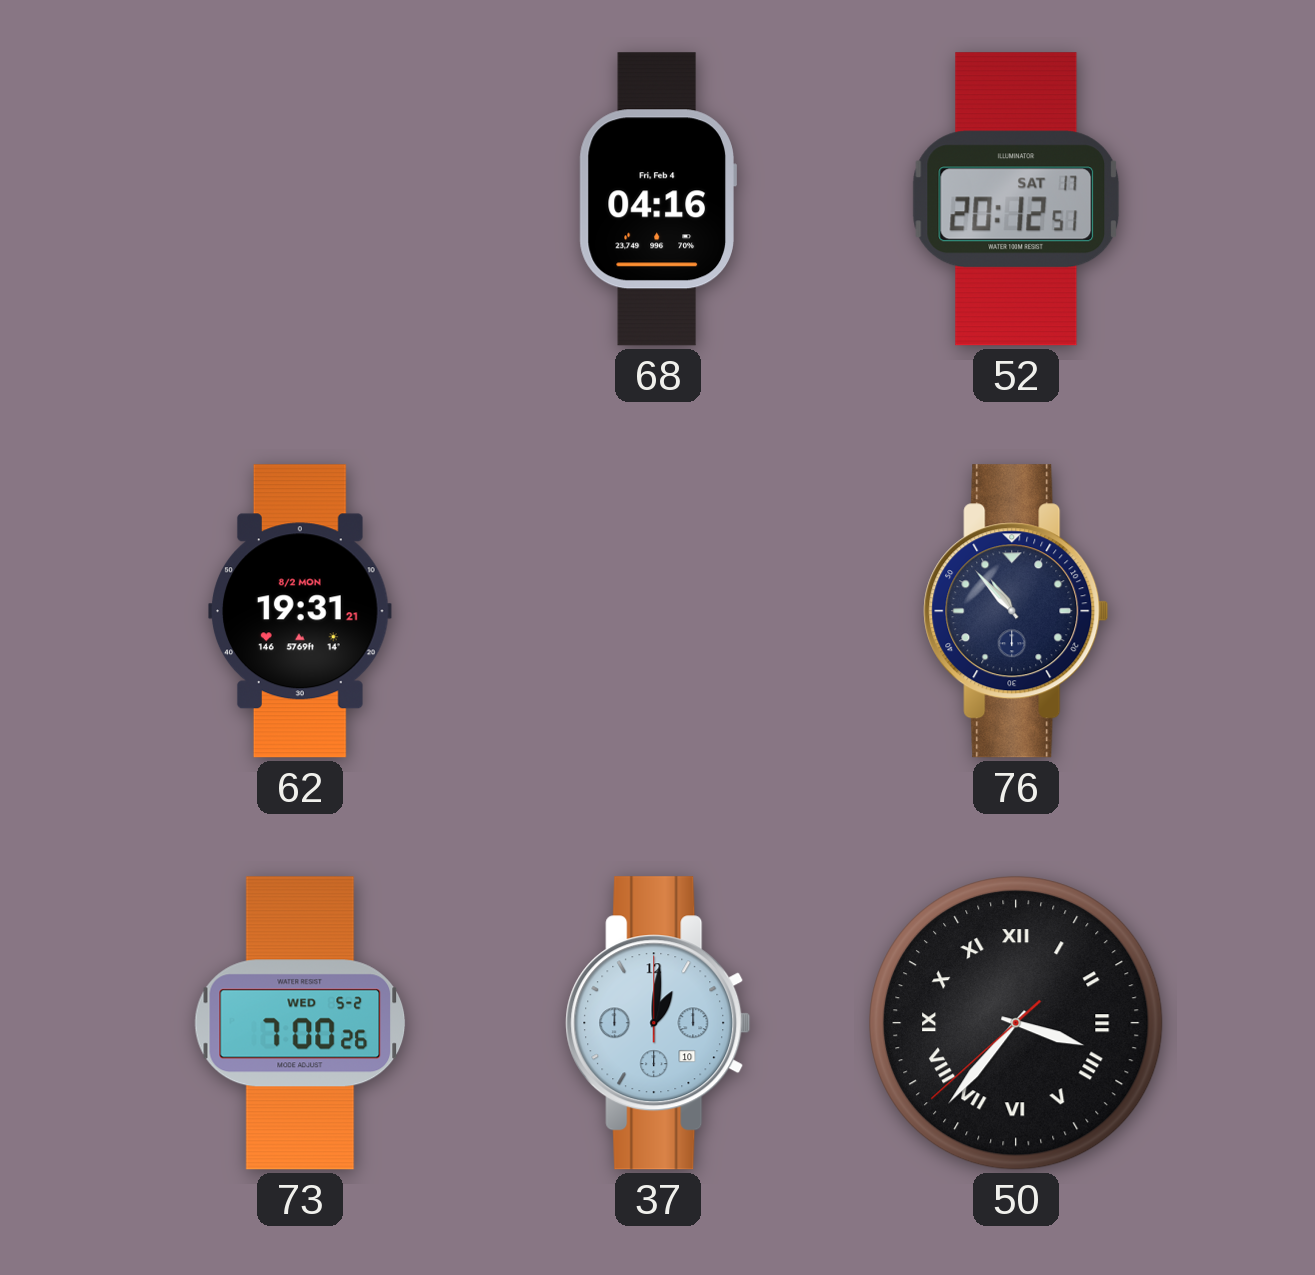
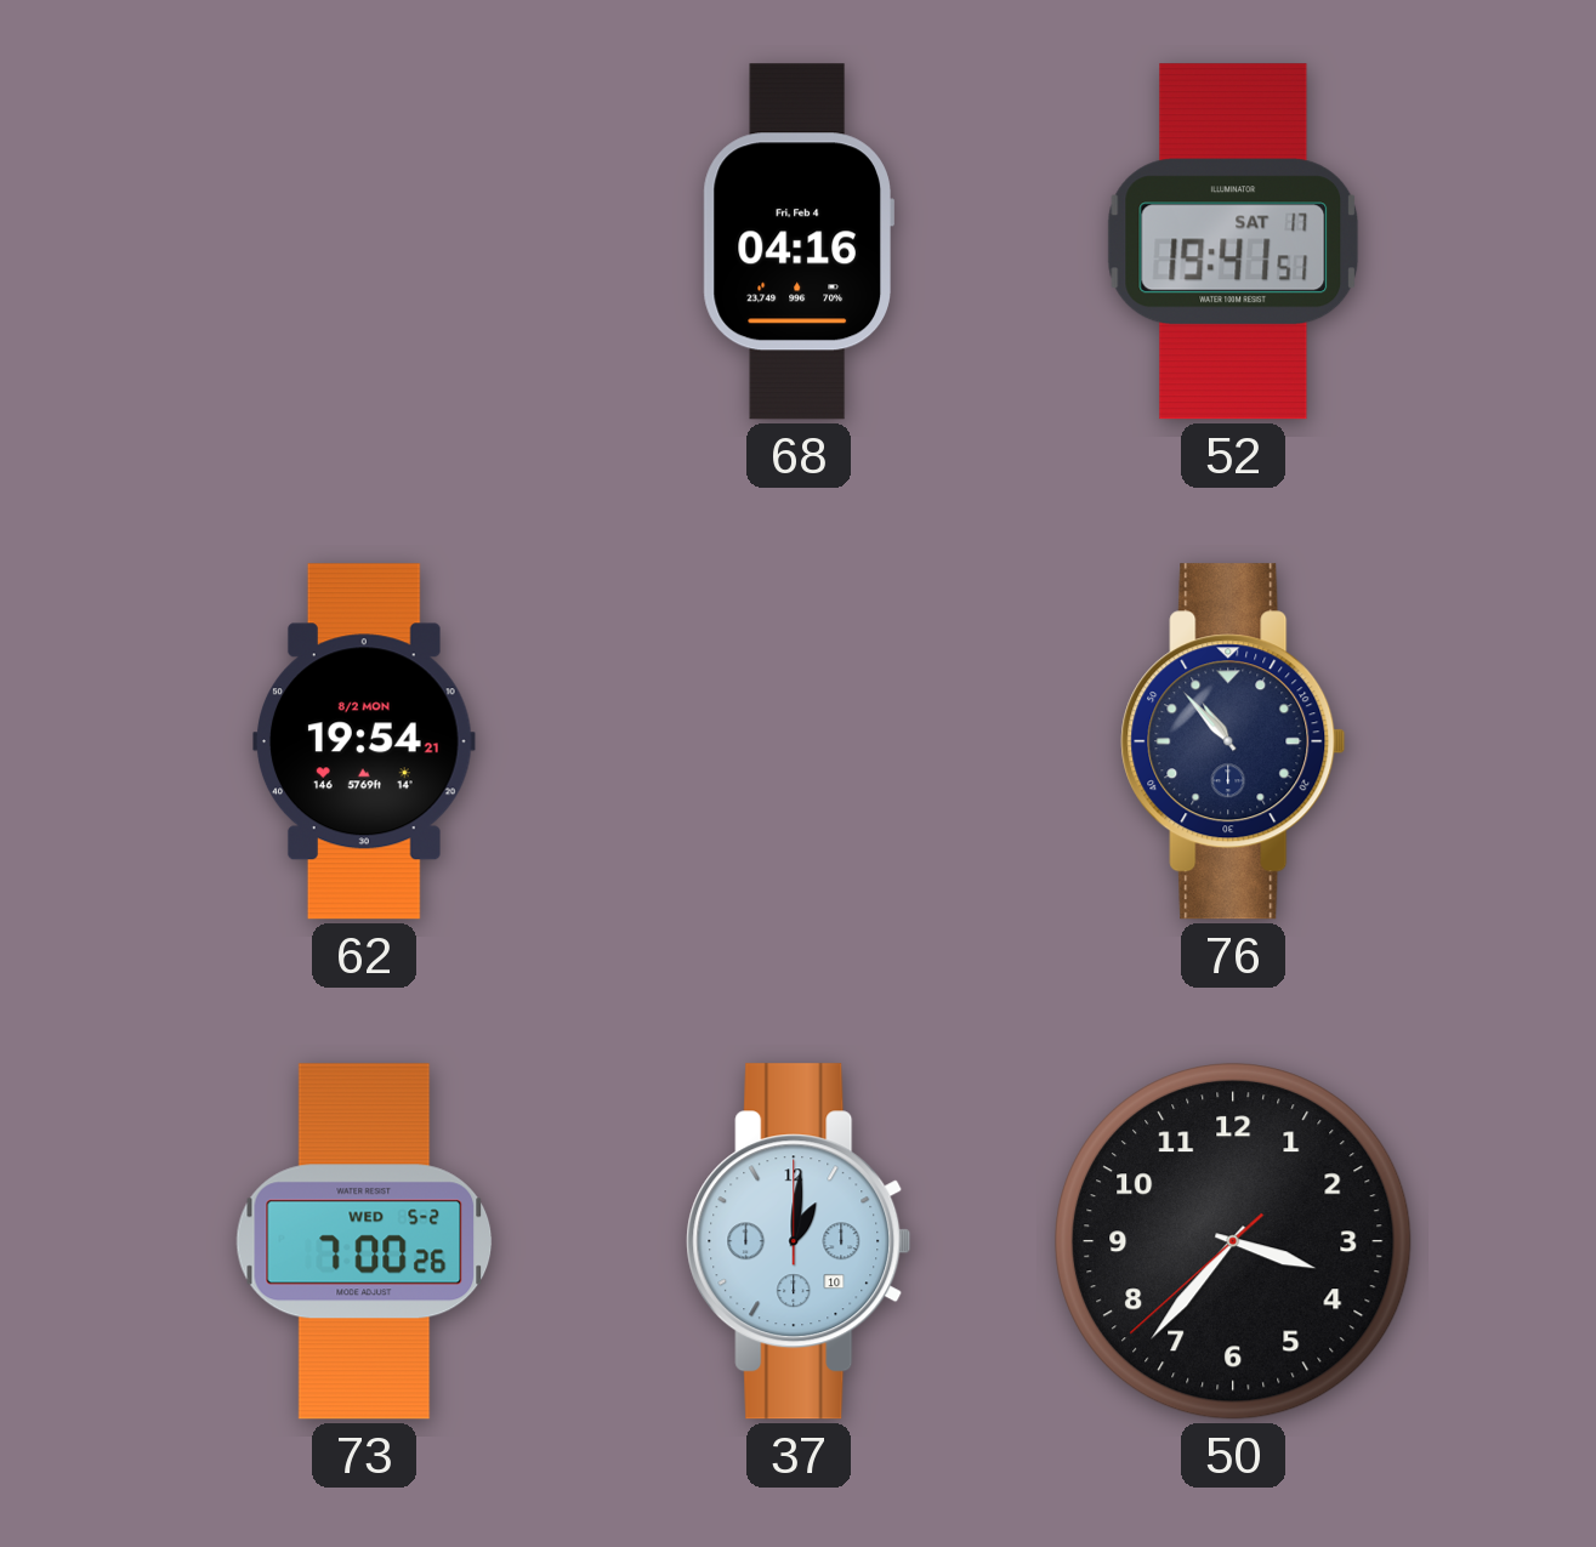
52: 20:12 -> 19:41 (1233, 241)
62: 19:31 -> 19:54 (365, 741)
50 numerals: Roman -> Arabic (1233, 1241)
